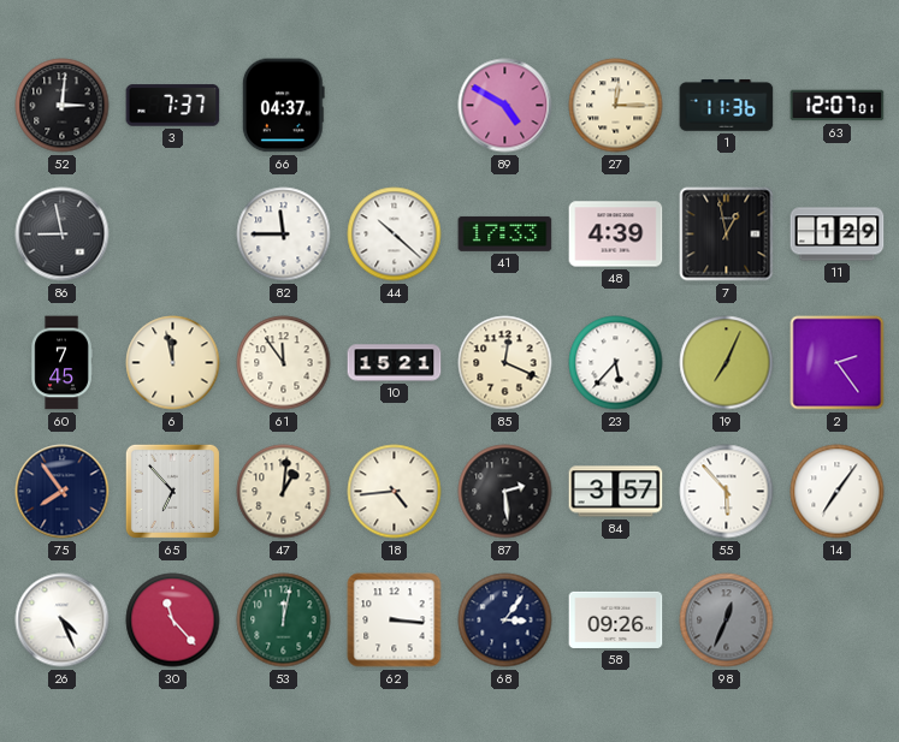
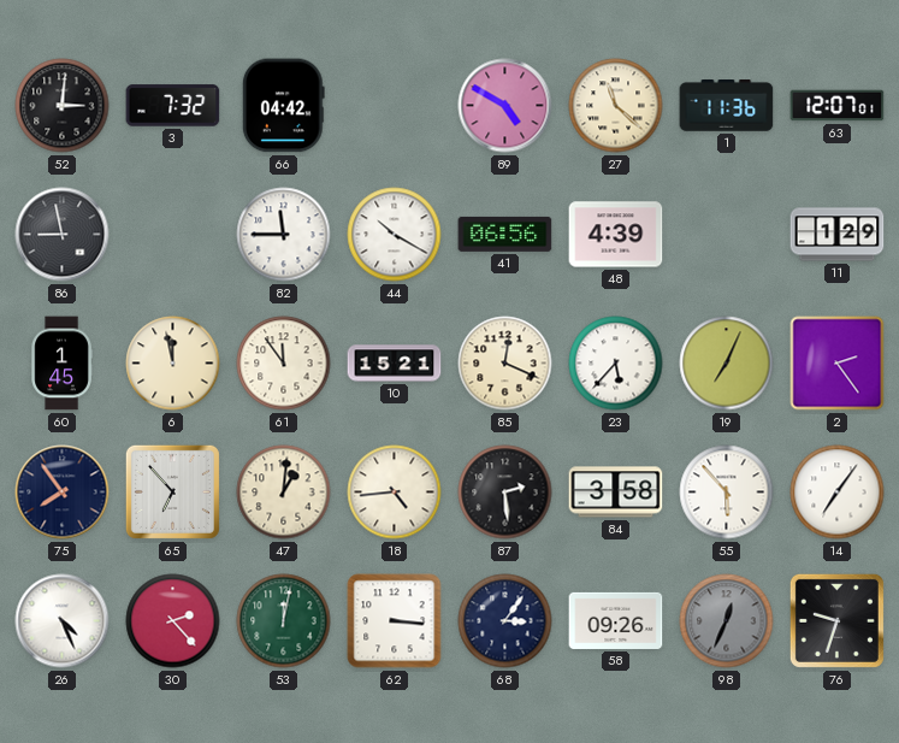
3: 7:37 -> 7:32 (173, 106)
66: 04:37 -> 04:42 (283, 106)
27: 12:15 -> 11:22 (616, 106)
44: 10:22 -> 10:20 (395, 235)
41: 17:33 -> 06:56 (505, 234)
7: 12:58 -> none (727, 235)
60: 7:45 -> 1:45 (61, 364)
84: 3:57 -> 3:58 (616, 493)
30: 11:23 -> 2:23 (173, 621)
76: none -> 9:33 (836, 620)
